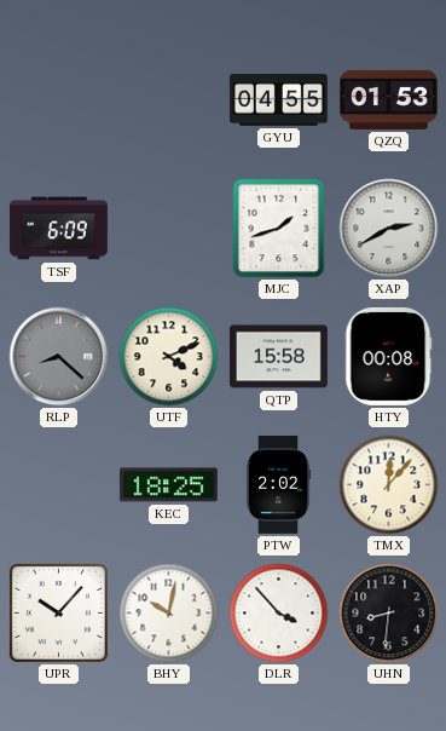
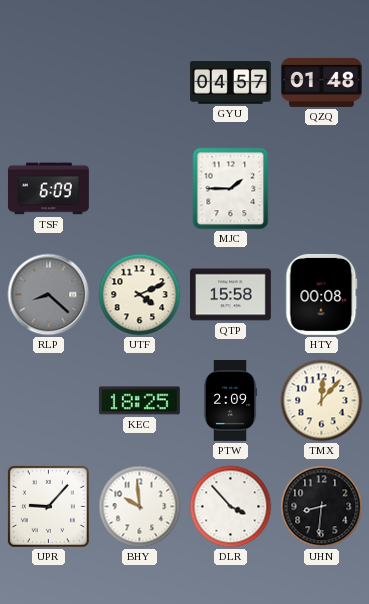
GYU: 04:55 -> 04:57 (230, 83)
QZQ: 01:53 -> 01:48 (321, 82)
MJC: 1:42 -> 1:45 (231, 189)
XAP: 2:40 -> none (389, 229)
PTW: 2:02 -> 2:09 (230, 400)
UPR: 10:07 -> 9:07 (48, 506)
BHY: 10:02 -> 9:59 (140, 507)
